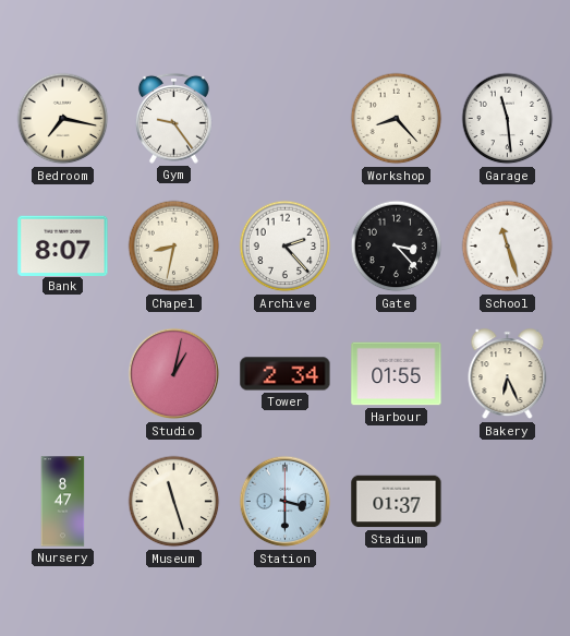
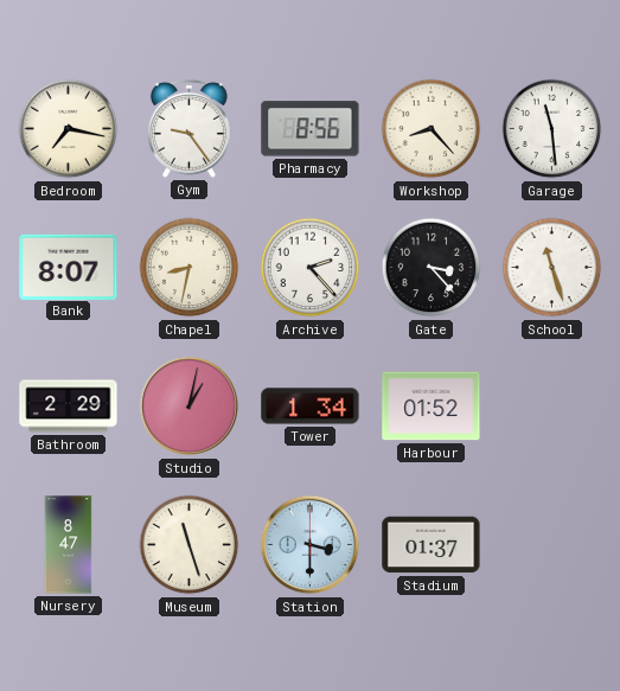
Pharmacy: none -> 8:56 (311, 129)
Bathroom: none -> 2:29 (69, 407)
Tower: 2:34 -> 1:34 (311, 407)
Harbour: 01:55 -> 01:52 (432, 407)
Bakery: 6:26 -> none (508, 374)
